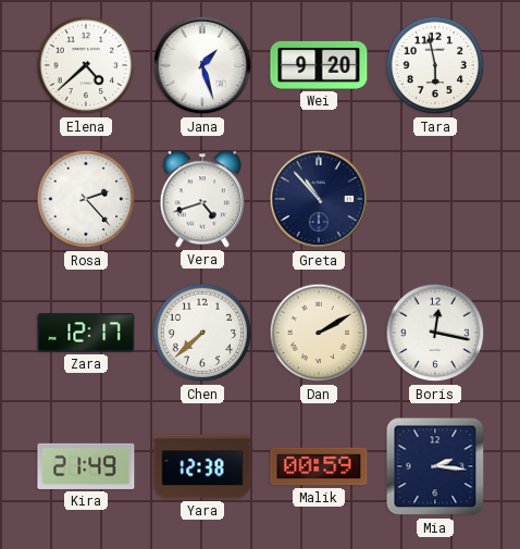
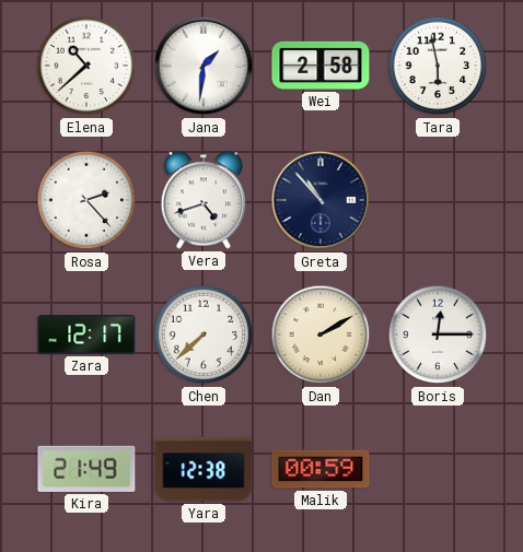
Elena: 4:38 -> 10:38 (86, 66)
Jana: 1:27 -> 1:31 (204, 66)
Wei: 9:20 -> 2:58 (321, 66)
Boris: 12:17 -> 12:15 (438, 334)
Mia: 2:16 -> none (435, 466)
